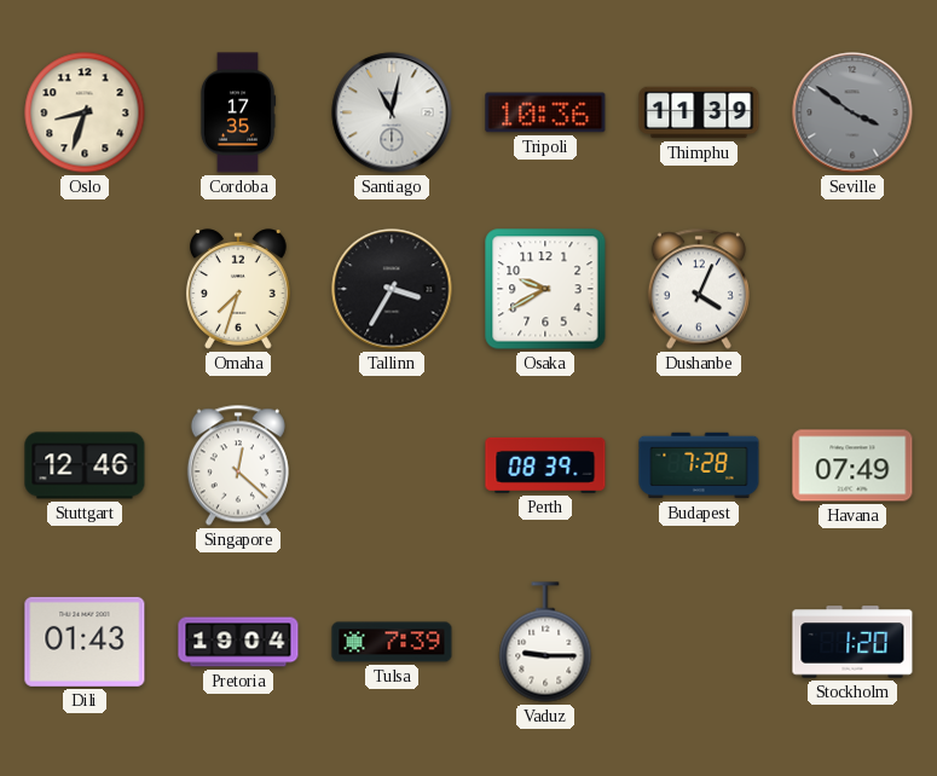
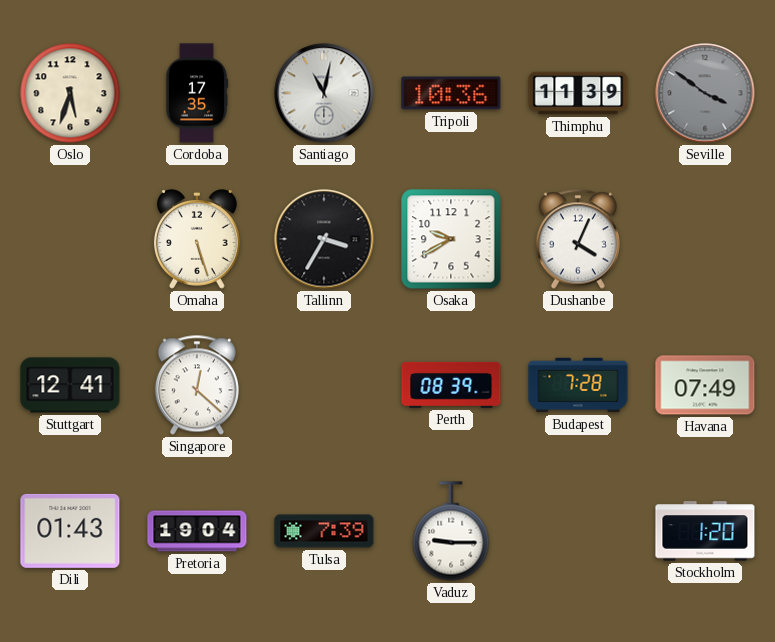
Oslo: 8:33 -> 5:33 (70, 93)
Omaha: 7:33 -> 5:27 (197, 239)
Stuttgart: 12:46 -> 12:41 (70, 385)
